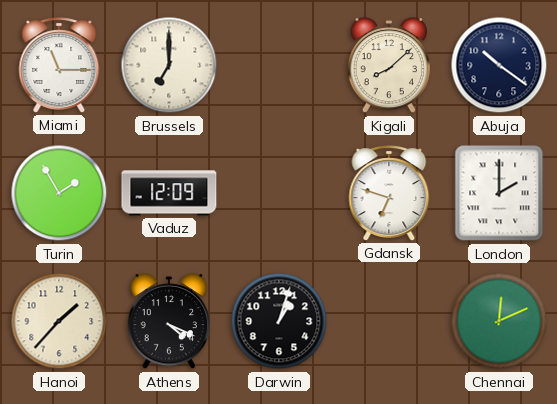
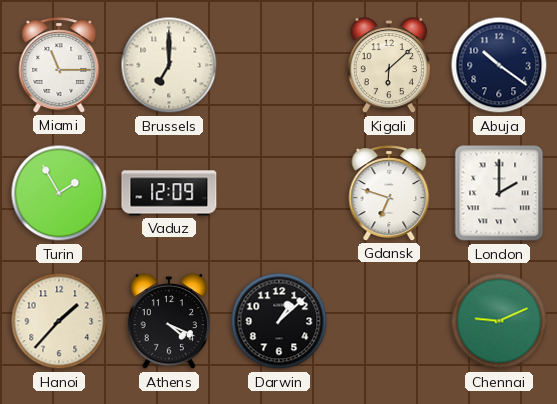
Kigali: 8:08 -> 6:08 (389, 66)
Darwin: 1:03 -> 1:08 (279, 321)
Chennai: 12:11 -> 9:11 (499, 321)
